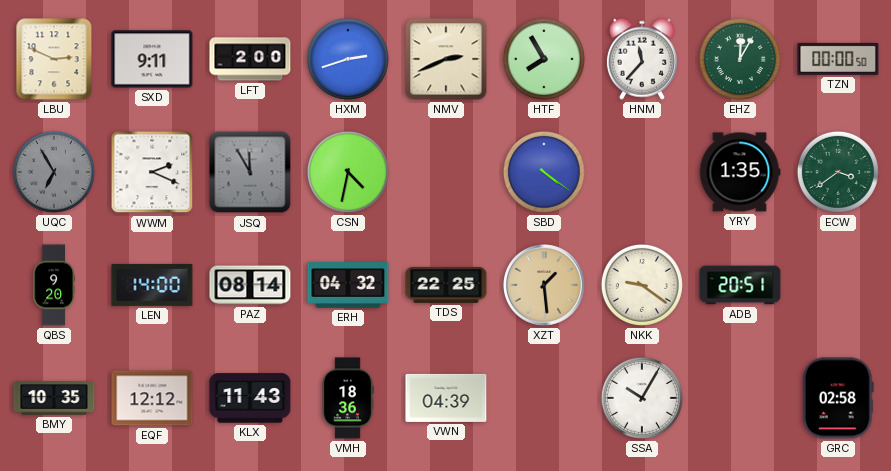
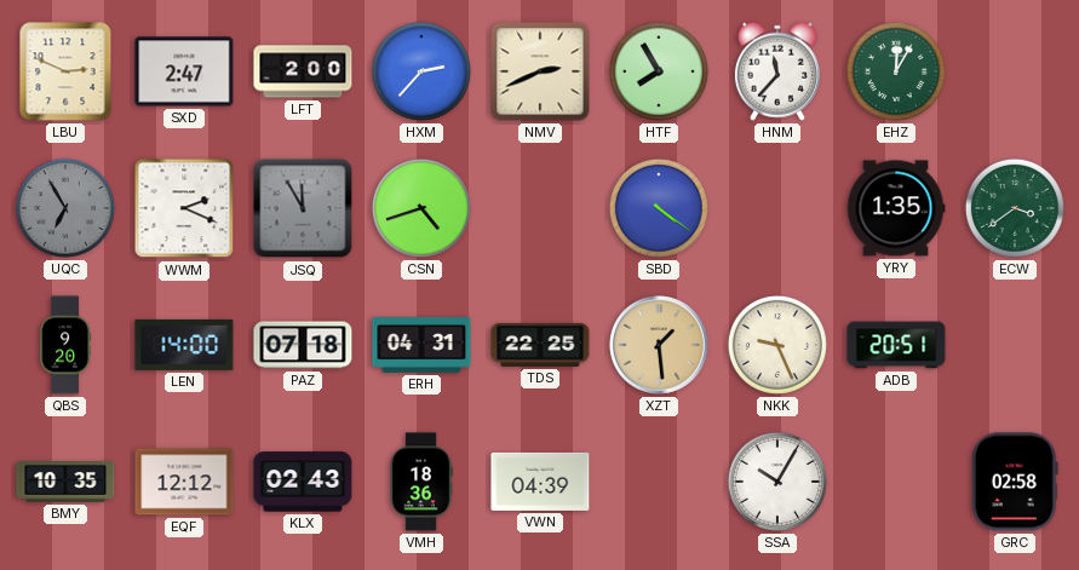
SXD: 9:11 -> 2:47 (184, 71)
HXM: 2:42 -> 2:37 (421, 71)
TZN: 00:00 -> none (838, 59)
CSN: 4:32 -> 4:42 (421, 208)
PAZ: 08:14 -> 07:18 (303, 345)
ERH: 04:32 -> 04:31 (421, 346)
NKK: 9:21 -> 9:26 (777, 345)
KLX: 11:43 -> 02:43 (303, 482)
